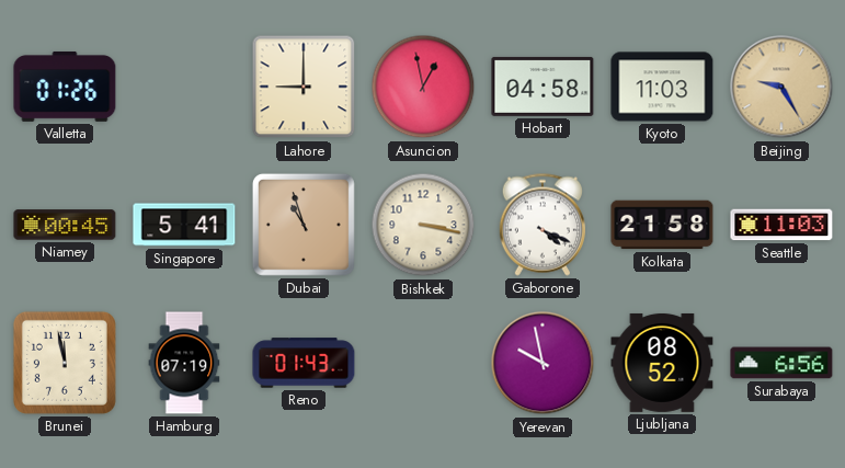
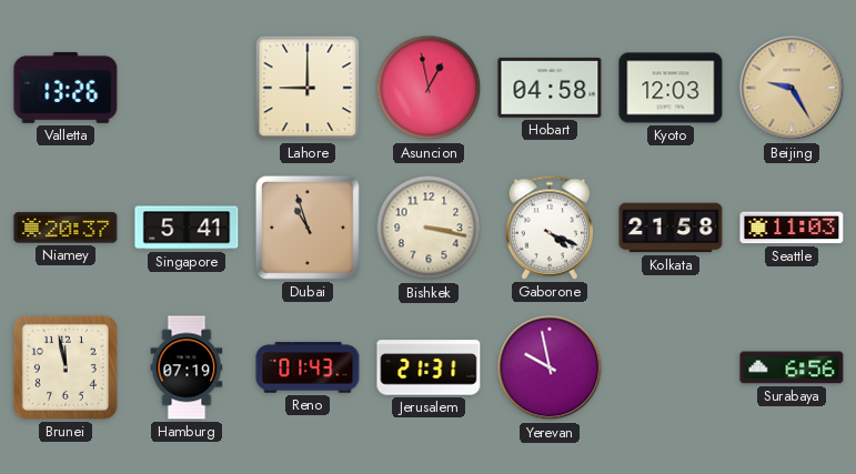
Valletta: 01:26 -> 13:26 (66, 88)
Kyoto: 11:03 -> 12:03 (671, 88)
Niamey: 00:45 -> 20:37 (66, 228)
Jerusalem: none -> 21:31 (429, 367)
Ljubljana: 08:52 -> none (662, 363)
